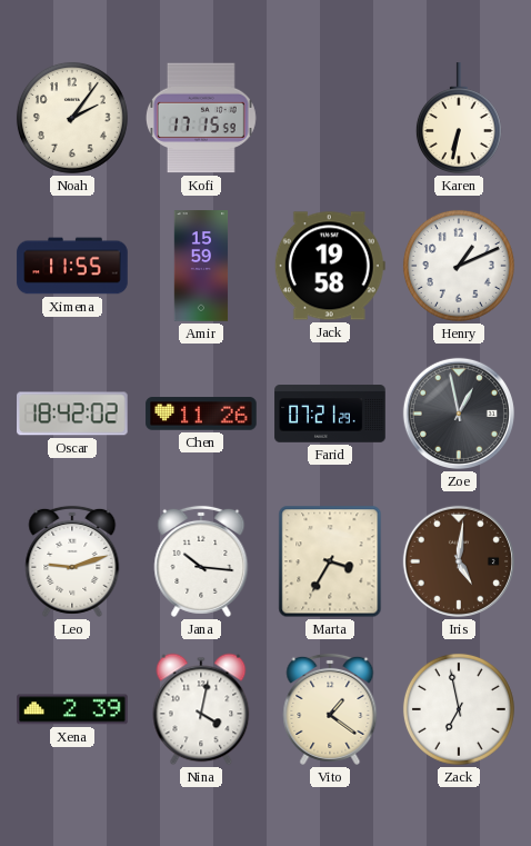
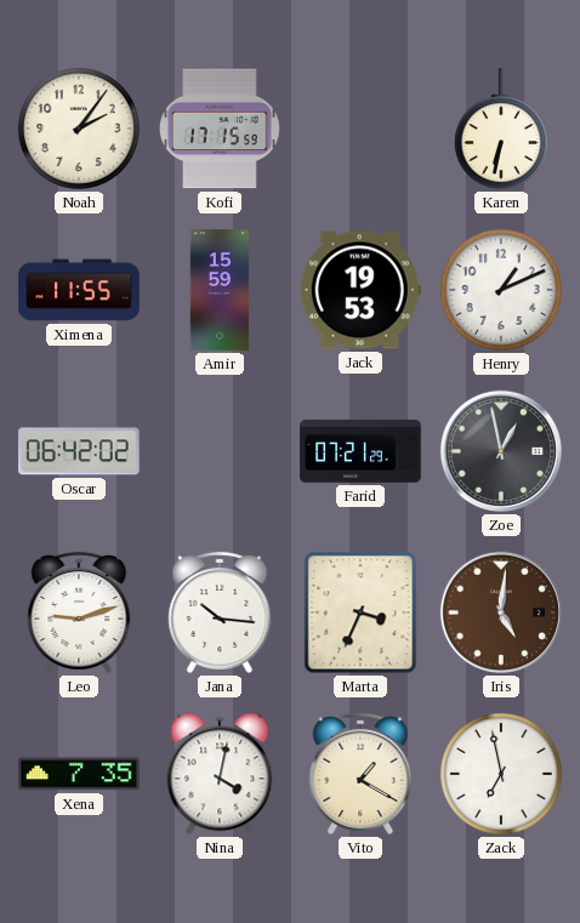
Jack: 19:58 -> 19:53 (360, 290)
Oscar: 18:42 -> 06:42 (79, 451)
Chen: 11:26 -> none (201, 414)
Marta: 3:35 -> 3:34 (360, 613)
Xena: 2:39 -> 7:35 (79, 774)
Vito: 1:21 -> 1:20 (360, 774)
